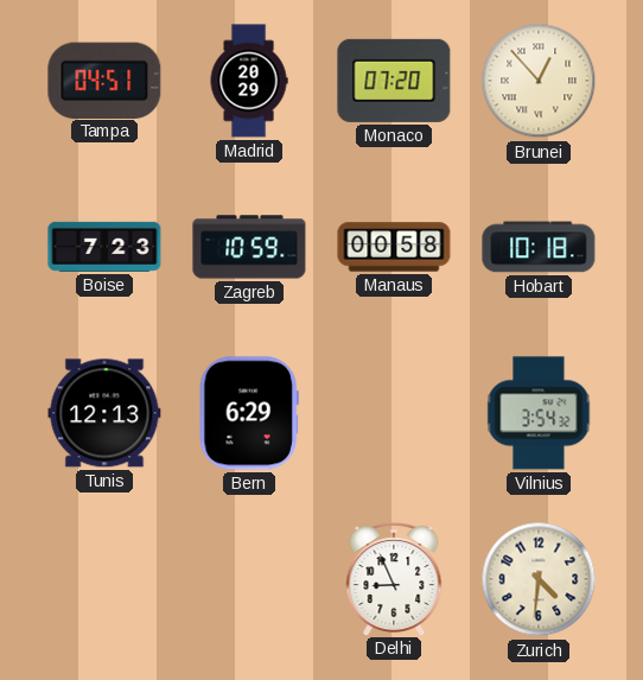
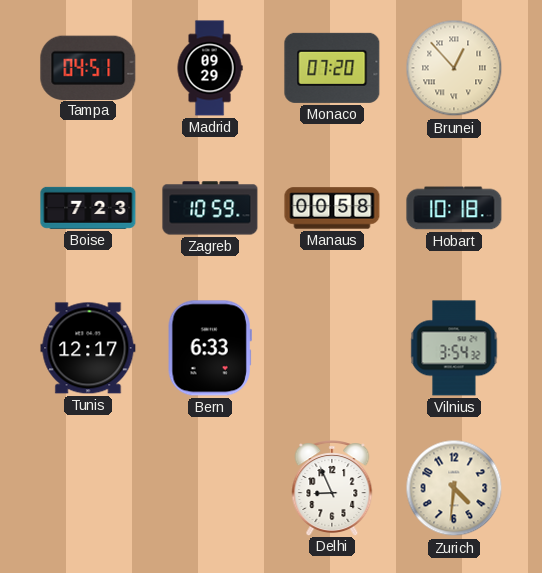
Madrid: 20:29 -> 09:29 (210, 68)
Tunis: 12:13 -> 12:17 (88, 348)
Bern: 6:29 -> 6:33 (210, 348)
